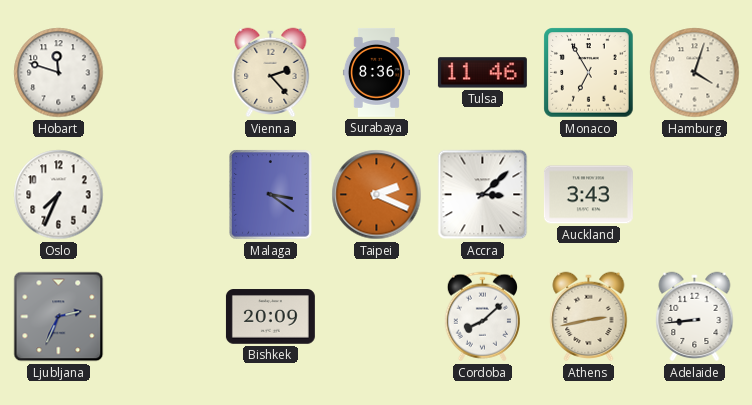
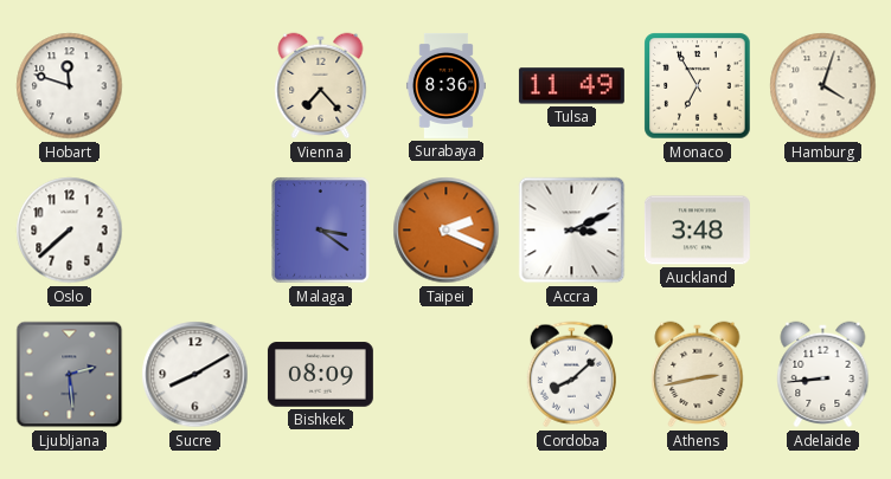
Vienna: 2:23 -> 7:23 (321, 86)
Tulsa: 11:46 -> 11:49 (571, 86)
Oslo: 7:34 -> 7:38 (70, 231)
Accra: 3:08 -> 3:11 (572, 231)
Auckland: 3:43 -> 3:48 (697, 231)
Ljubljana: 2:34 -> 2:29 (70, 375)
Sucre: none -> 8:10 (195, 375)
Bishkek: 20:09 -> 08:09 (320, 375)
